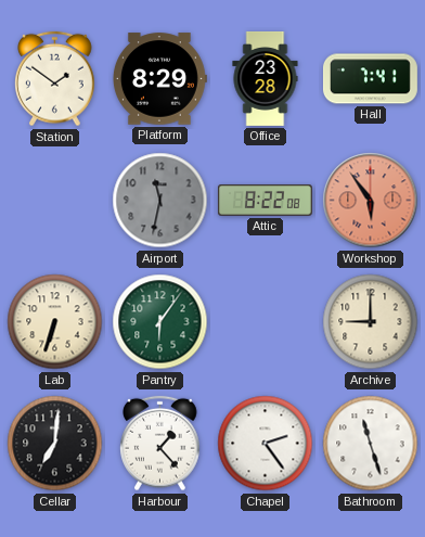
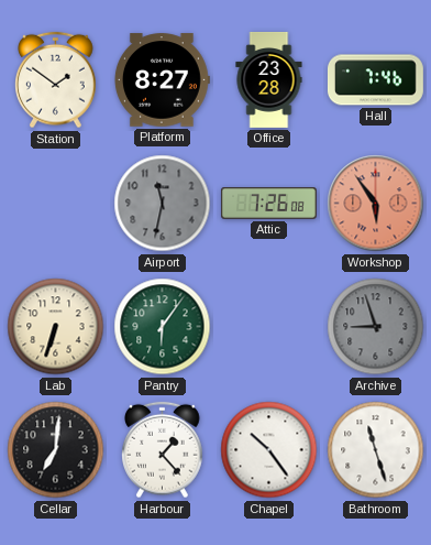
Platform: 8:29 -> 8:27 (162, 80)
Hall: 7:41 -> 7:46 (375, 80)
Attic: 8:22 -> 7:26 (268, 204)
Archive: 9:00 -> 8:57 (376, 327)
Archive dial: cream -> grey (376, 327)
Chapel: 2:24 -> 10:24 (269, 450)
